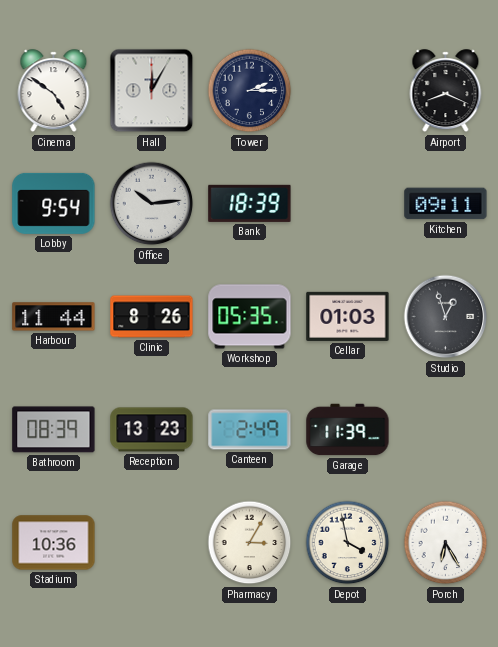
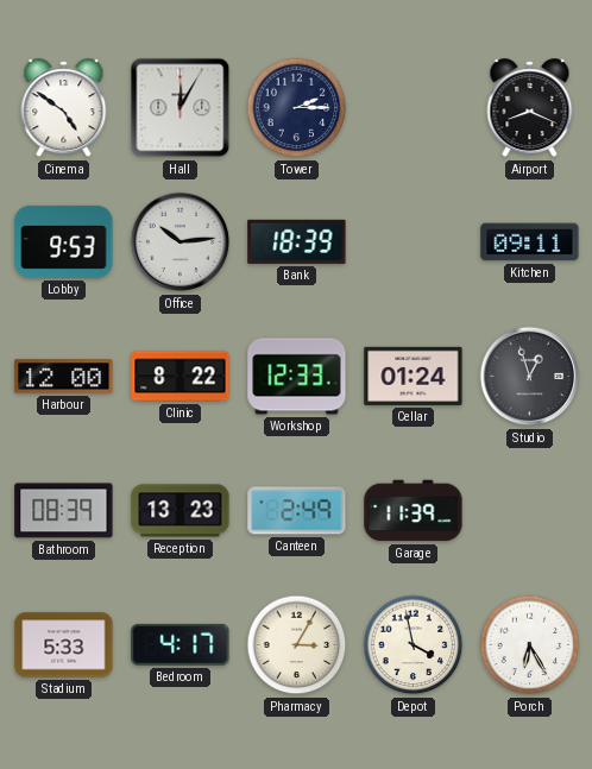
Lobby: 9:54 -> 9:53 (64, 241)
Harbour: 11:44 -> 12:00 (64, 377)
Clinic: 8:26 -> 8:22 (181, 377)
Workshop: 05:35 -> 12:33 (297, 377)
Cellar: 01:03 -> 01:24 (414, 376)
Stadium: 10:36 -> 5:33 (64, 645)
Bedroom: none -> 4:17 (181, 644)
